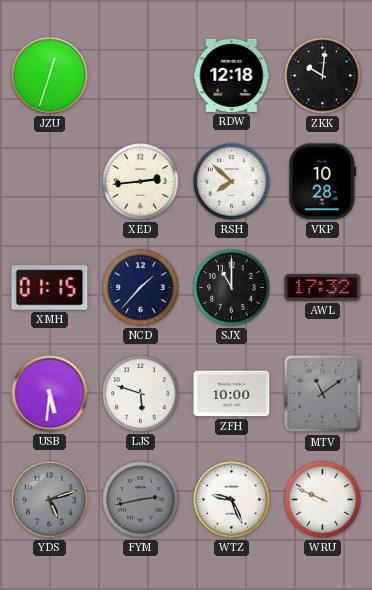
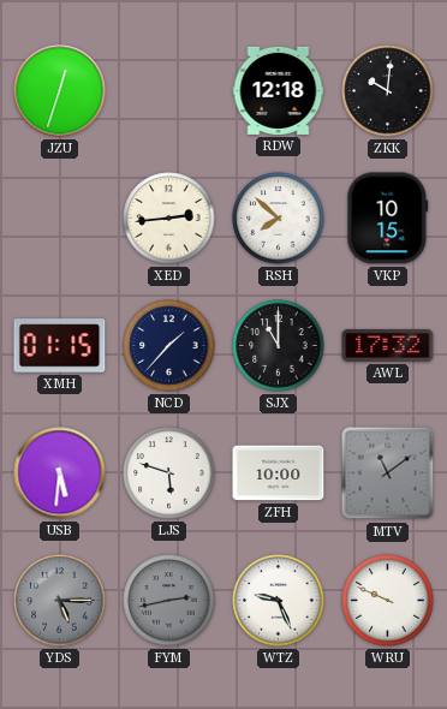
VKP: 10:28 -> 10:15 (388, 219)
YDS: 5:12 -> 5:15 (60, 601)
